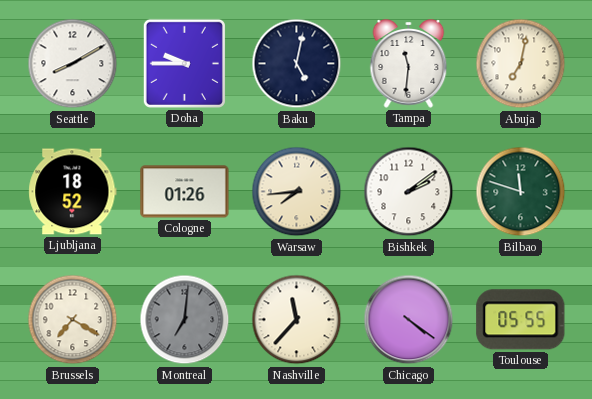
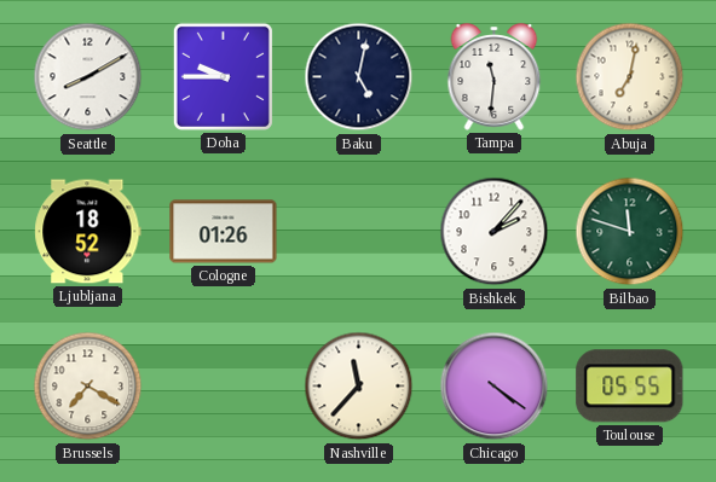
Warsaw: 7:44 -> none (297, 192)
Bishkek: 2:09 -> 2:07 (495, 232)
Montreal: 7:01 -> none (185, 320)
